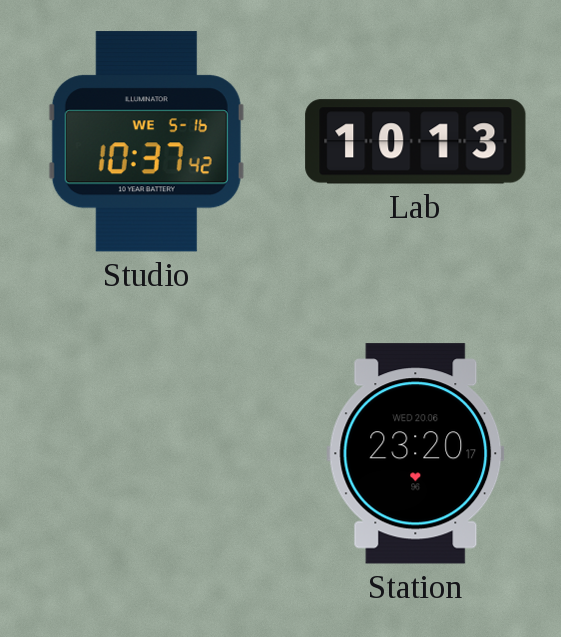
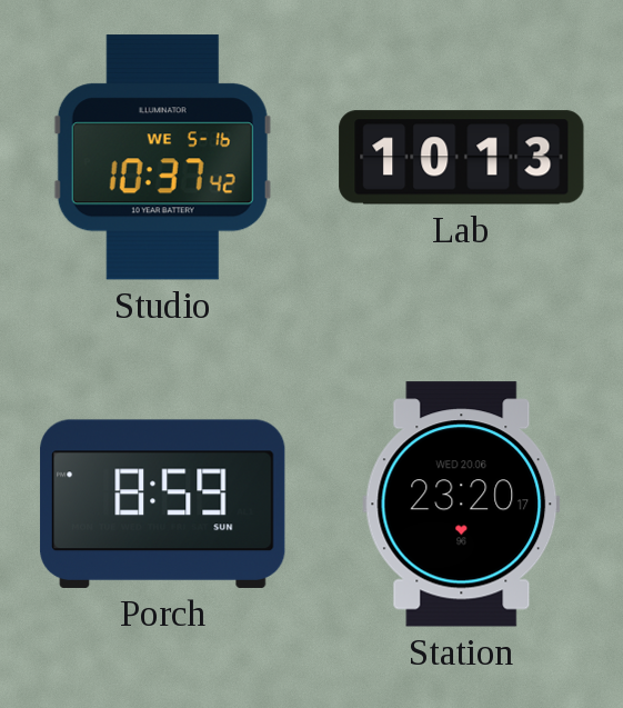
Porch: none -> 8:59 (163, 503)
